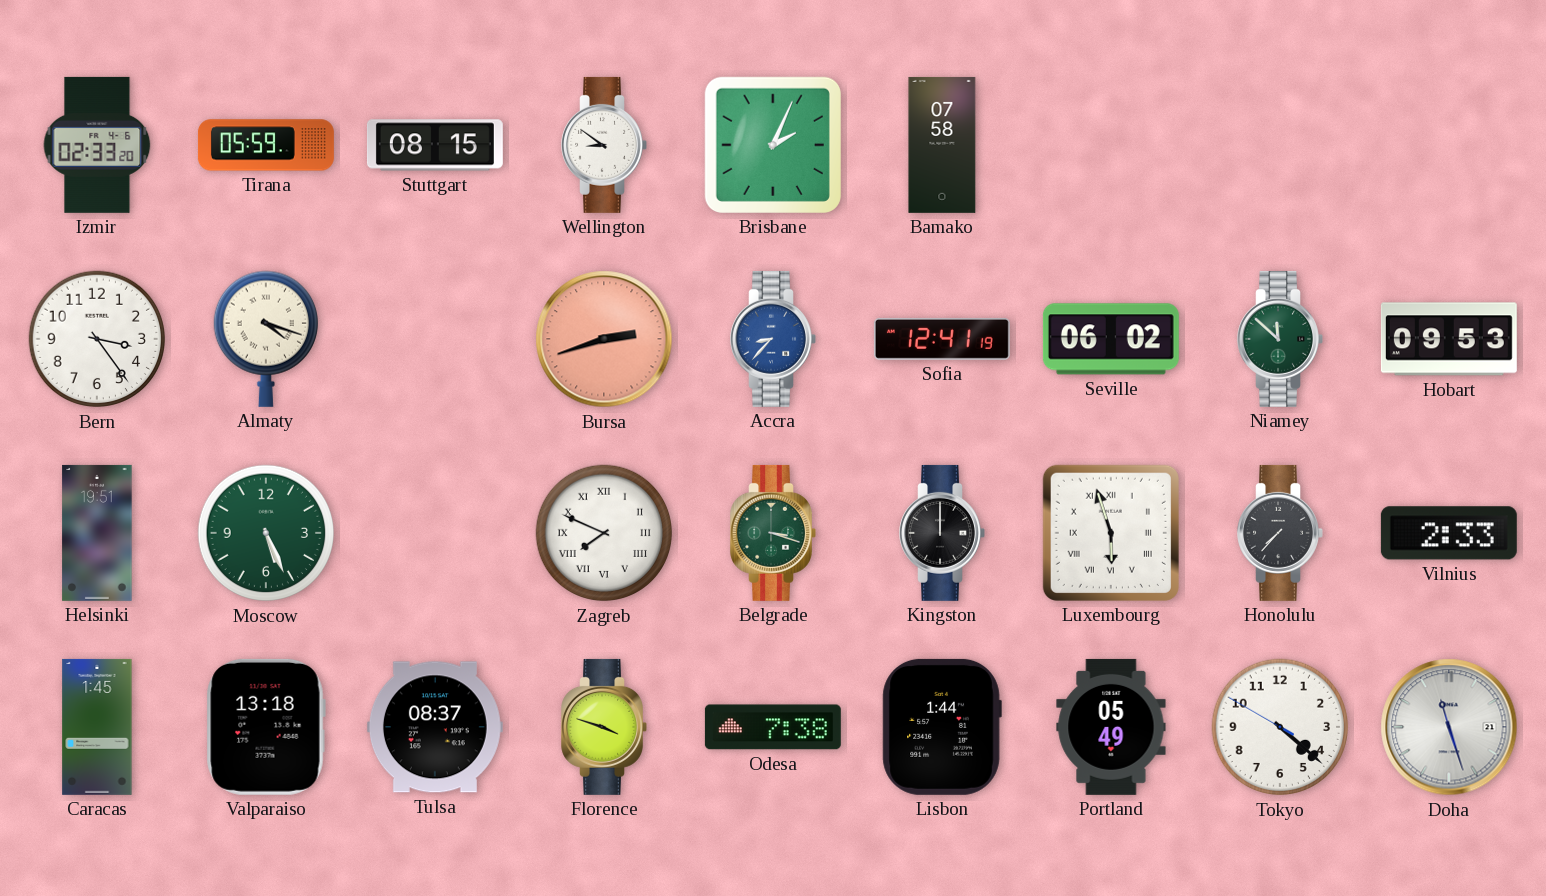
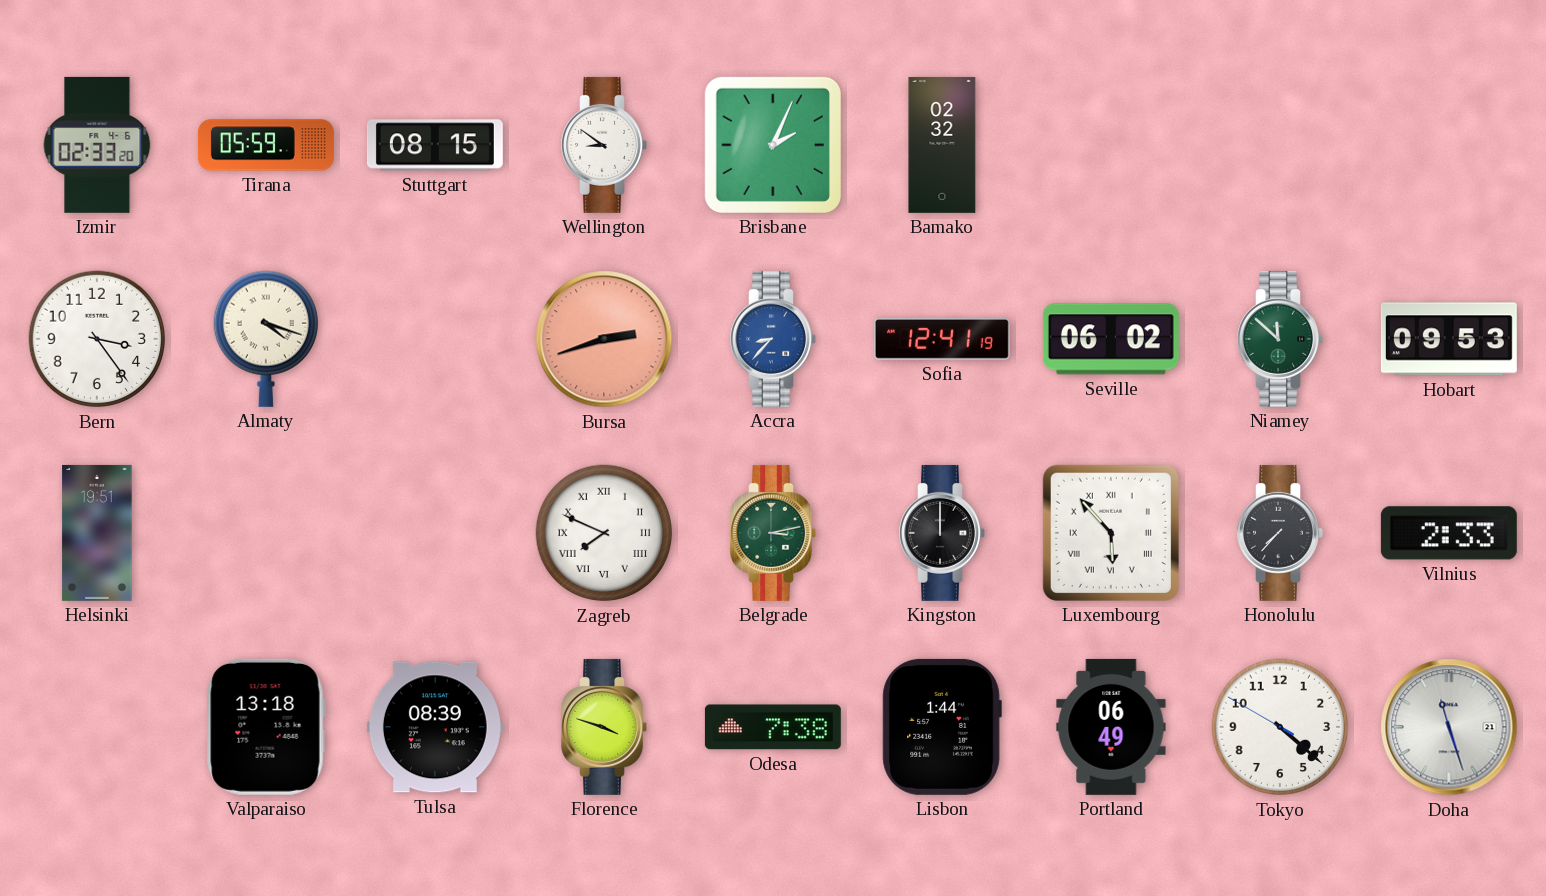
Bamako: 07:58 -> 02:32 (942, 145)
Moscow: 5:26 -> none (266, 533)
Belgrade: 3:18 -> 3:13 (773, 533)
Luxembourg: 5:57 -> 5:53 (1111, 533)
Caracas: 1:45 -> none (97, 727)
Tulsa: 08:37 -> 08:39 (435, 727)
Portland: 05:49 -> 06:49 (1111, 727)
